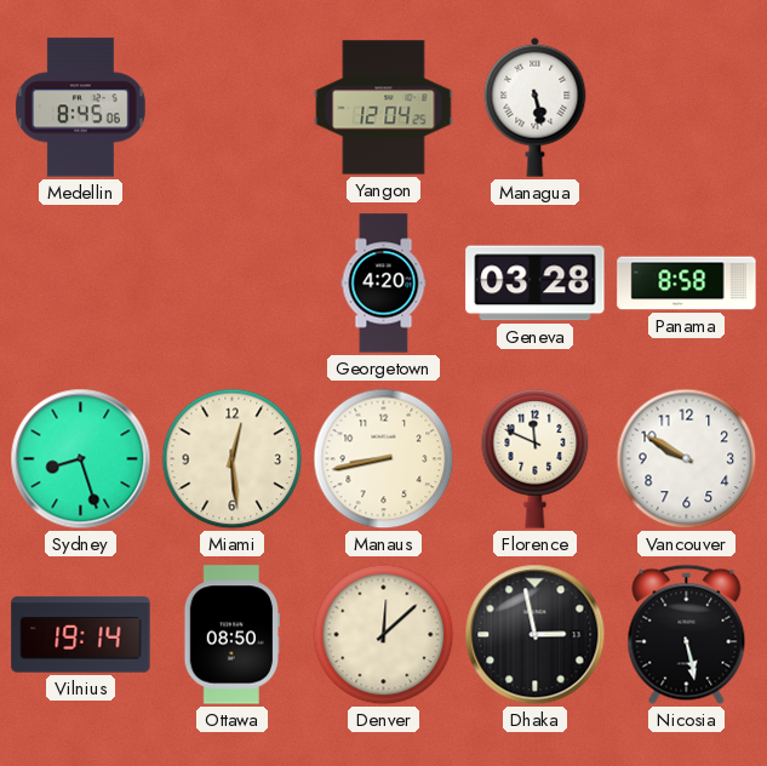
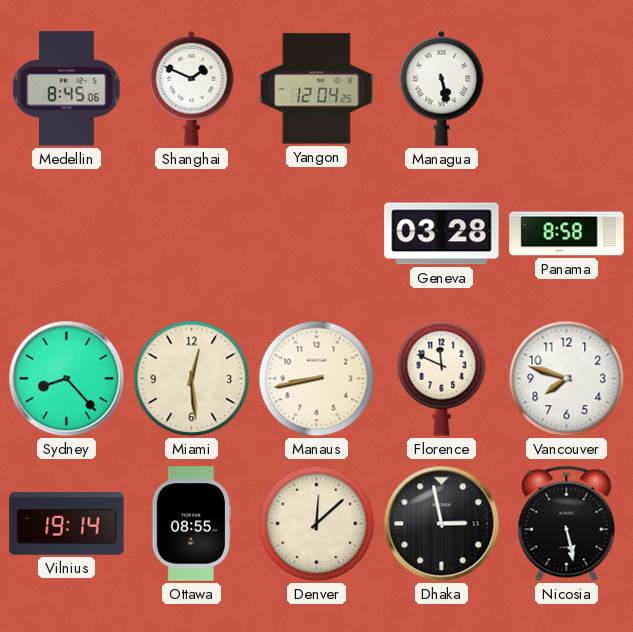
Shanghai: none -> 1:49 (192, 88)
Georgetown: 4:20 -> none (384, 284)
Sydney: 8:27 -> 8:23 (67, 379)
Vancouver: 9:50 -> 7:48 (567, 379)
Ottawa: 08:50 -> 08:55 (191, 524)
